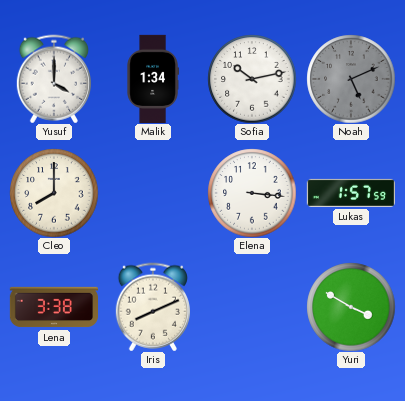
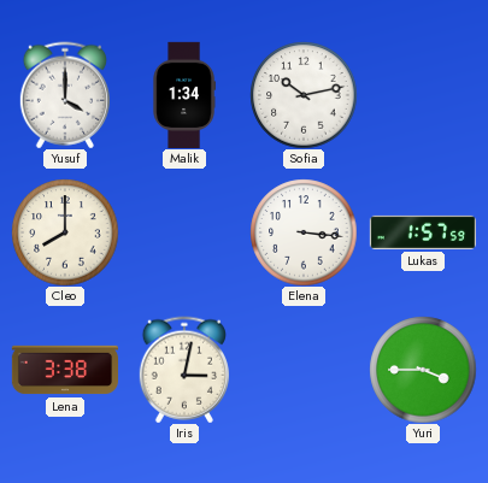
Noah: 5:11 -> none (351, 79)
Iris: 8:11 -> 3:02 (184, 370)
Yuri: 3:50 -> 3:45 (423, 370)
